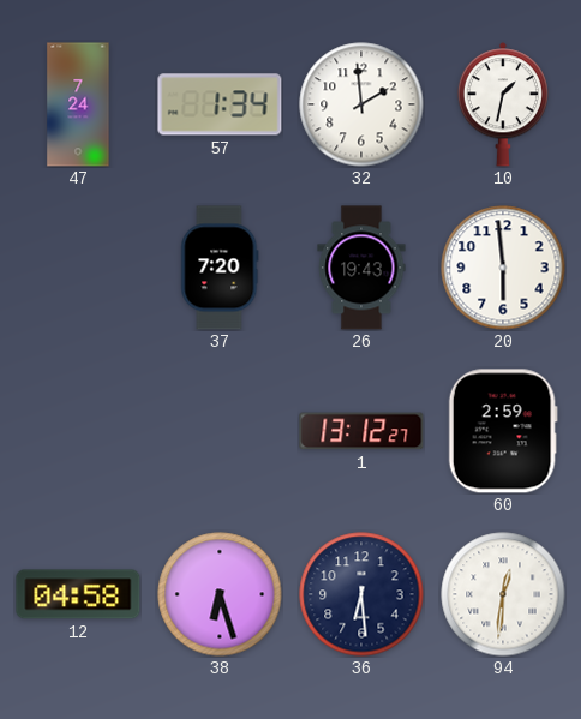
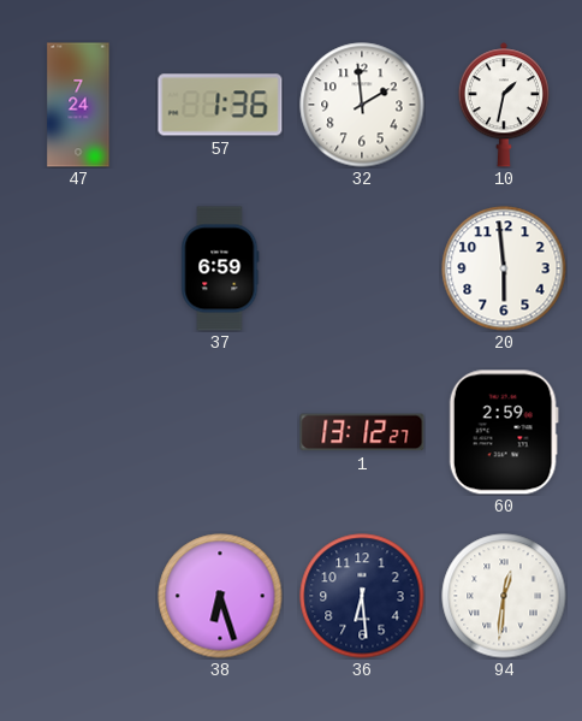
57: 1:34 -> 1:36 (220, 105)
37: 7:20 -> 6:59 (220, 268)
26: 19:43 -> none (361, 268)
12: 04:58 -> none (78, 594)
